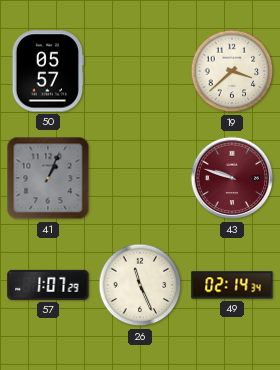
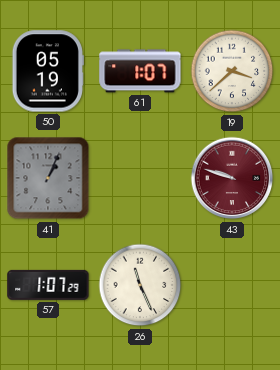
50: 05:57 -> 05:19 (48, 71)
61: none -> 1:07 (140, 71)
49: 02:14 -> none (232, 285)
